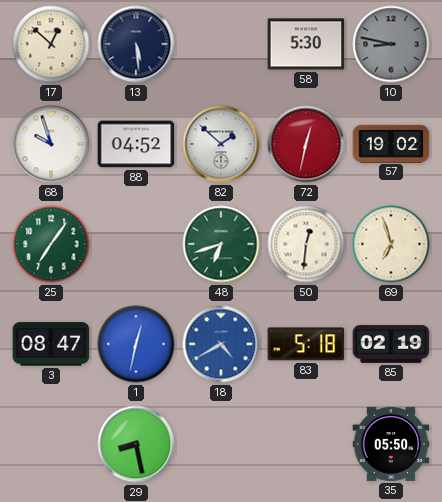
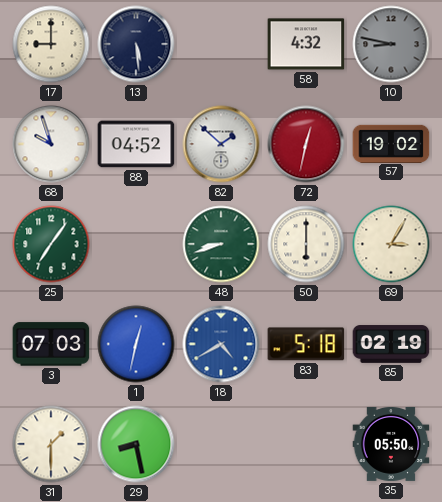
17: 12:52 -> 9:00 (51, 44)
58: 5:30 -> 4:32 (306, 44)
48: 6:42 -> 8:42 (221, 244)
50: 12:31 -> 6:00 (306, 244)
69: 6:57 -> 3:05 (391, 244)
3: 08:47 -> 07:03 (51, 344)
31: none -> 1:30 (51, 444)
